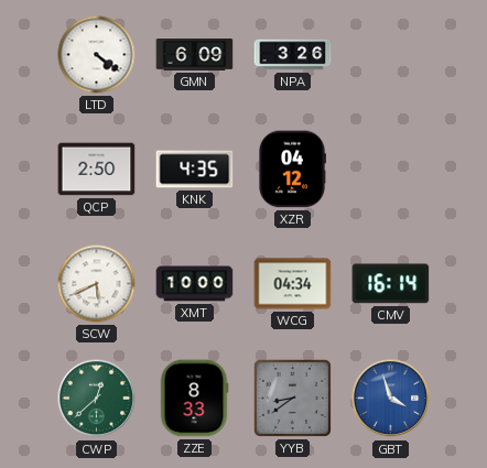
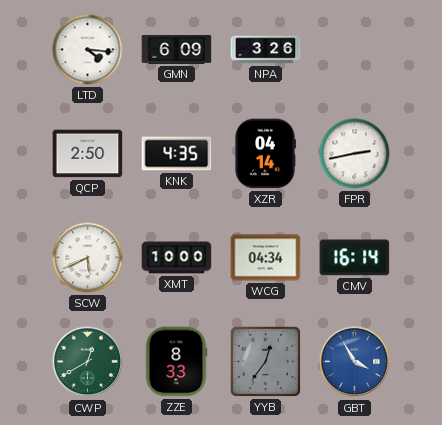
LTD: 4:21 -> 4:16 (88, 50)
XZR: 04:12 -> 04:14 (265, 154)
FPR: none -> 2:43 (355, 154)
CWP: 12:38 -> 12:40 (88, 362)
YYB: 8:39 -> 12:36 (265, 361)
GBT: 3:57 -> 3:55 (355, 362)
